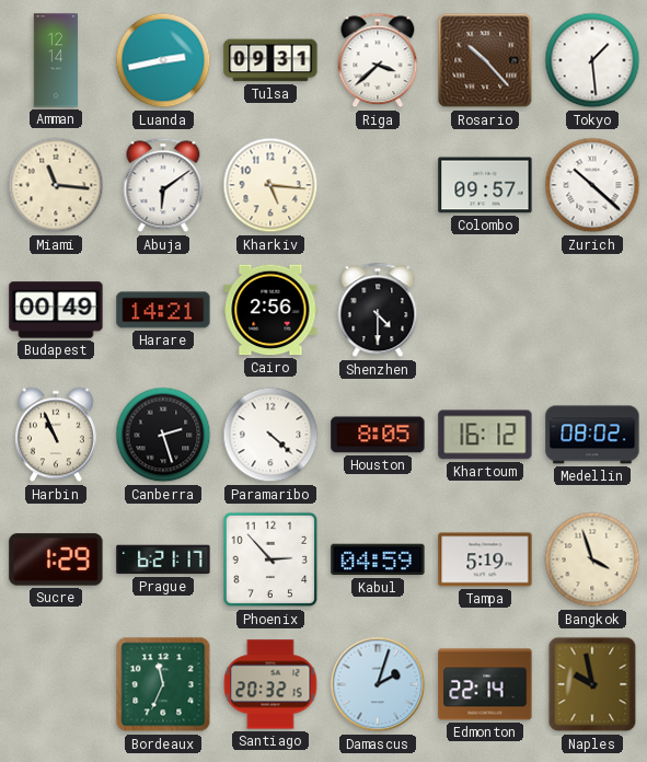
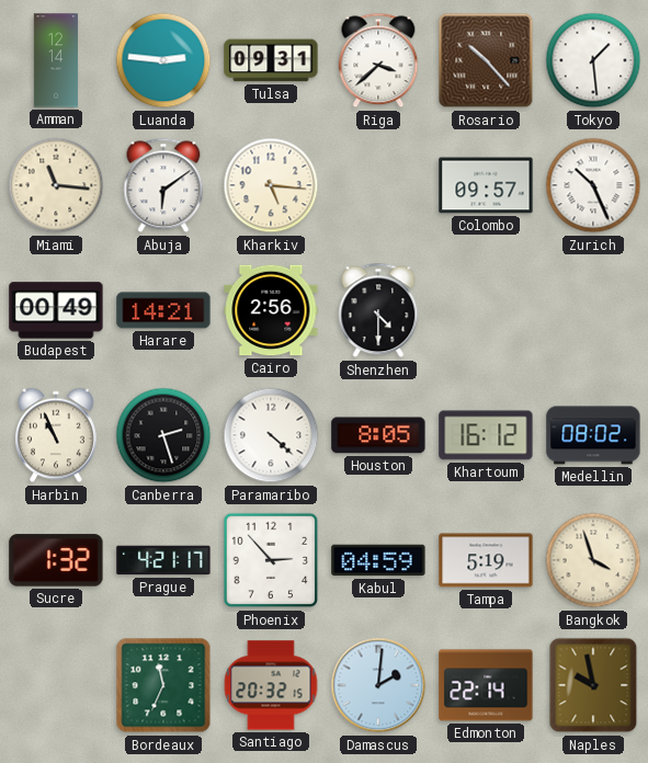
Luanda: 2:43 -> 2:46 (163, 60)
Zurich: 10:22 -> 10:26 (593, 185)
Sucre: 1:29 -> 1:32 (56, 560)
Prague: 6:21 -> 4:21 (163, 560)
Damascus: 2:03 -> 2:01 (378, 685)
